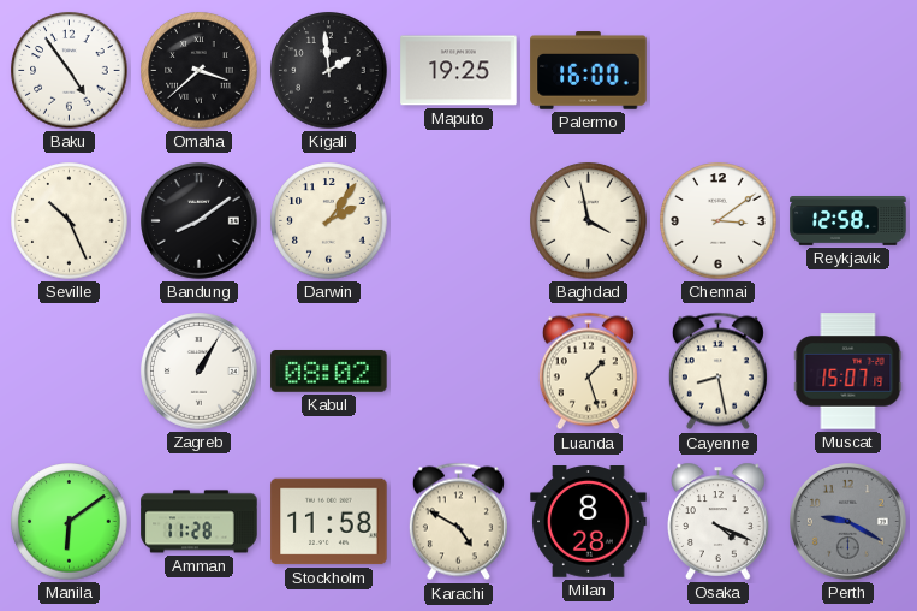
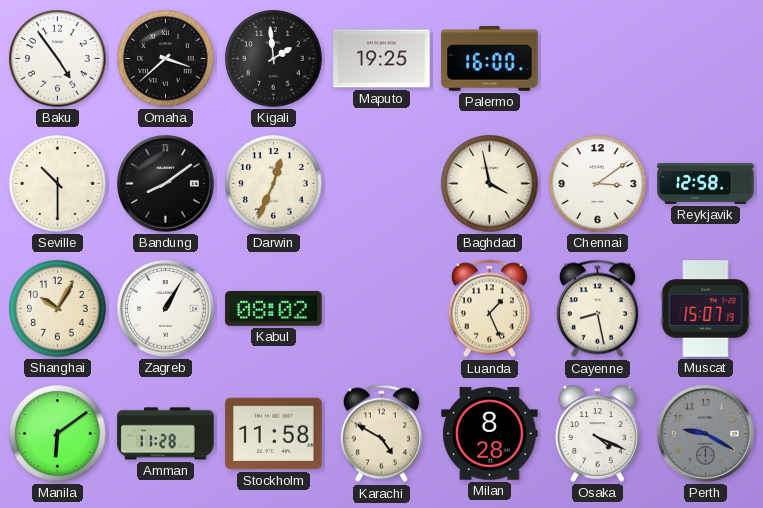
Seville: 10:26 -> 10:30 (58, 184)
Darwin: 2:06 -> 12:34 (274, 184)
Shanghai: none -> 10:05 (58, 309)
Luanda: 1:27 -> 1:26 (489, 309)
